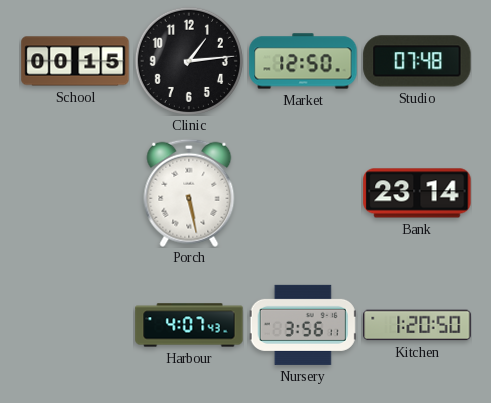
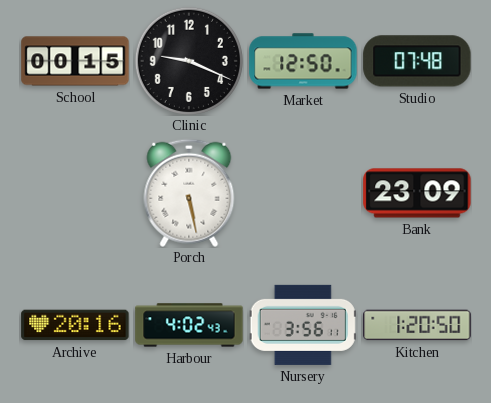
Clinic: 1:14 -> 9:19 (189, 61)
Bank: 23:14 -> 23:09 (417, 193)
Archive: none -> 20:16 (75, 325)
Harbour: 4:07 -> 4:02 (189, 325)
